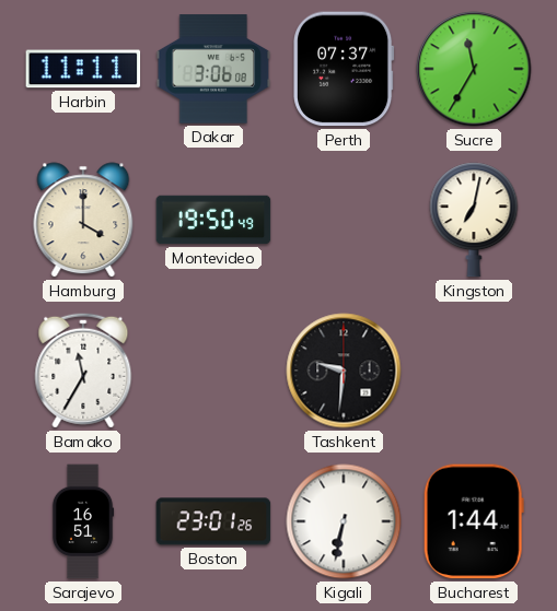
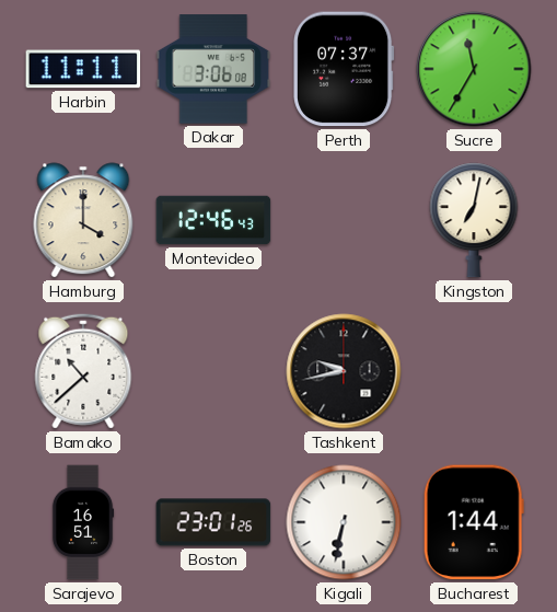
Montevideo: 19:50 -> 12:46 (213, 220)
Bamako: 11:35 -> 10:38 (83, 371)
Tashkent: 9:31 -> 9:43 (344, 371)
